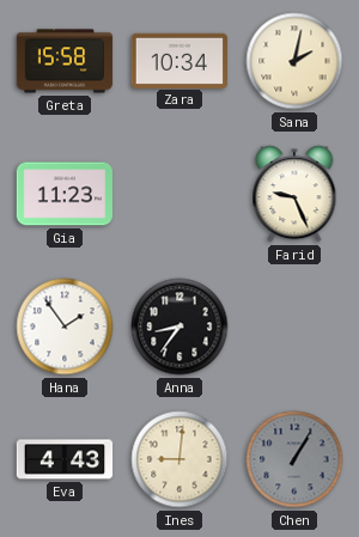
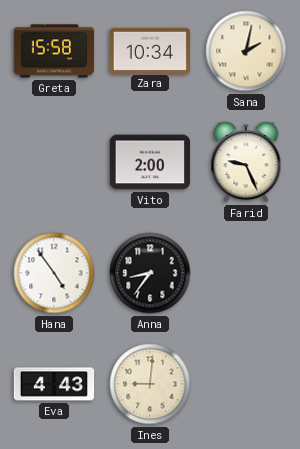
Gia: 11:23 -> none (63, 194)
Vito: none -> 2:00 (150, 162)
Hana: 1:54 -> 4:54 (54, 273)
Chen: 1:05 -> none (294, 459)
